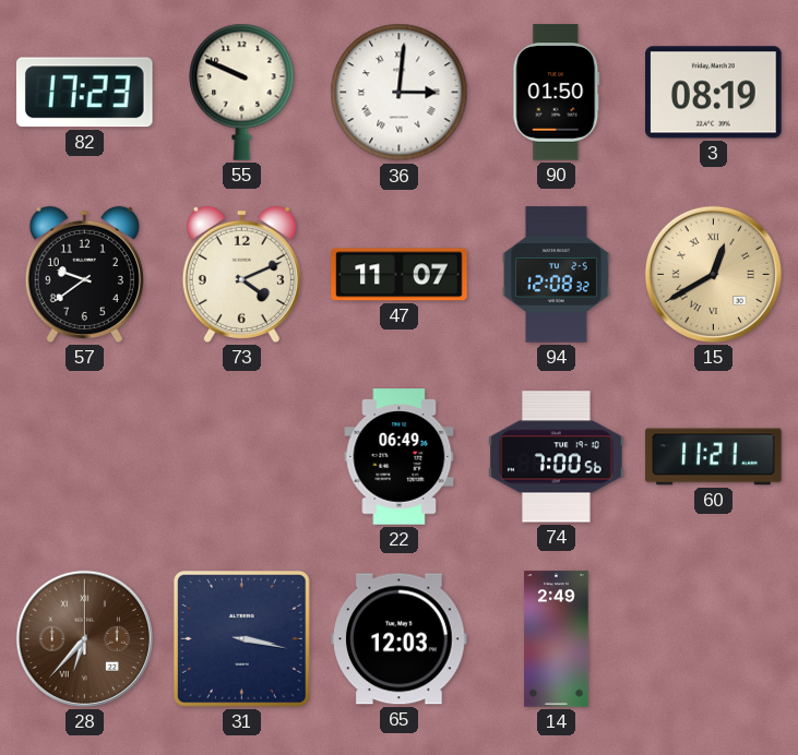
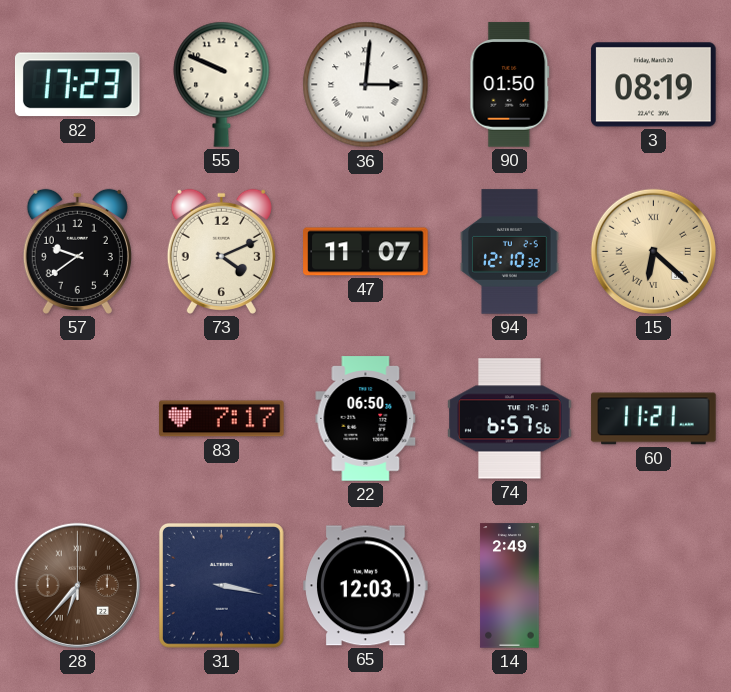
94: 12:08 -> 12:10 (510, 252)
15: 12:40 -> 6:22 (653, 251)
83: none -> 7:17 (222, 419)
22: 06:49 -> 06:50 (366, 419)
74: 7:00 -> 6:57 (510, 419)
